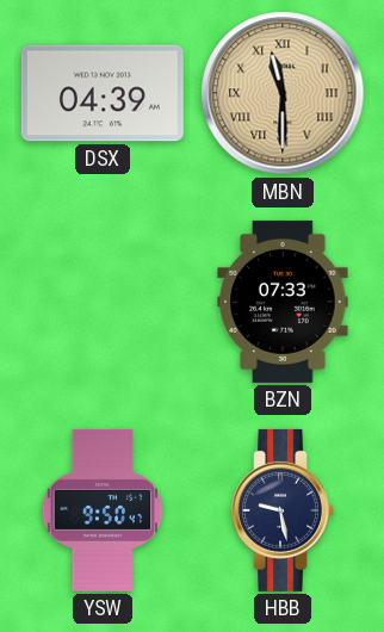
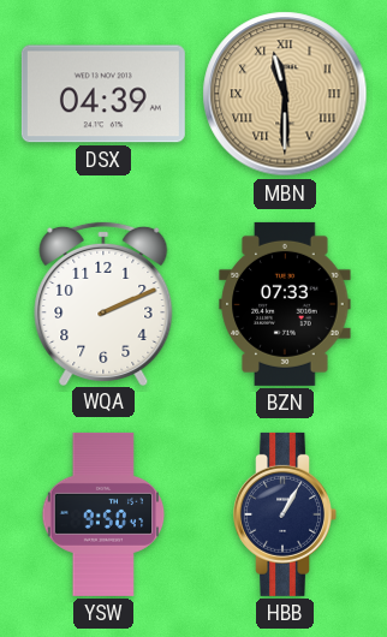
WQA: none -> 2:11 (103, 303)
HBB: 9:28 -> 1:05 (285, 514)
